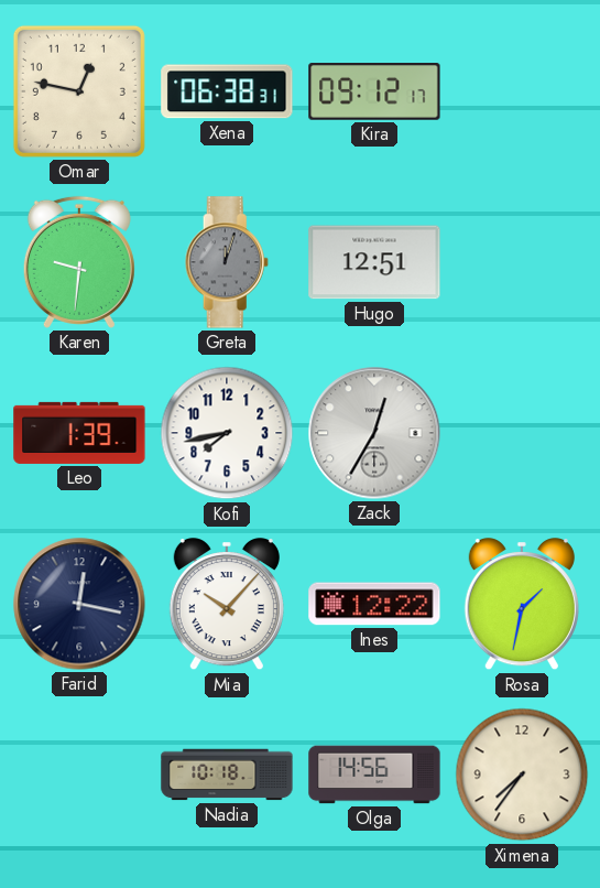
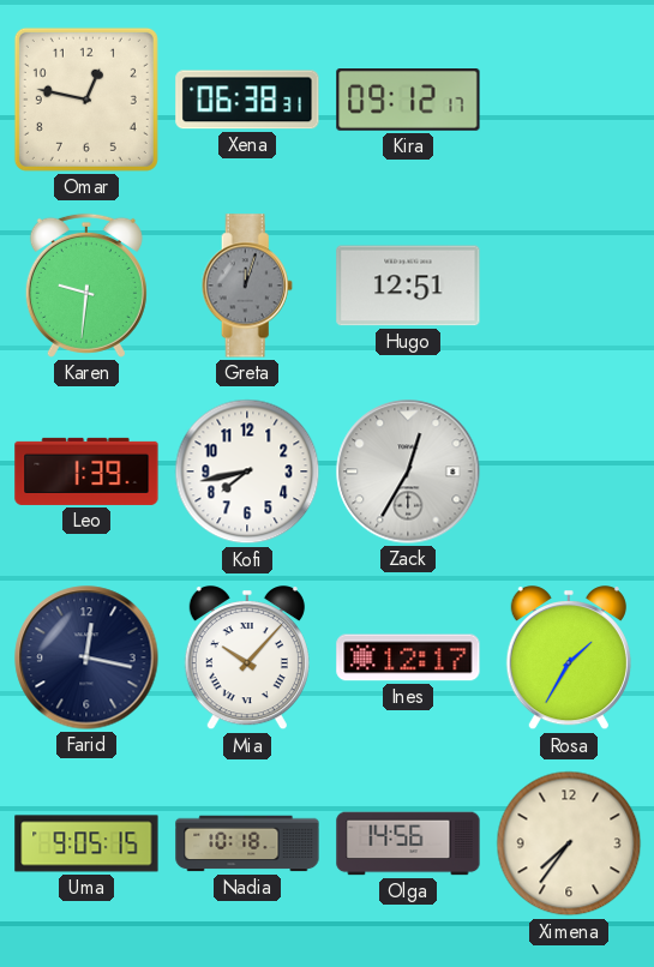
Ines: 12:22 -> 12:17 (408, 657)
Rosa: 1:32 -> 1:35 (569, 659)
Uma: none -> 9:05 (86, 843)
